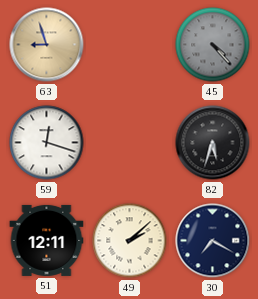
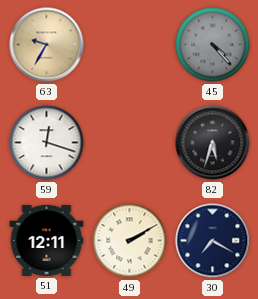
63: 8:57 -> 9:35 (47, 45)
49: 2:08 -> 2:10 (130, 241)
